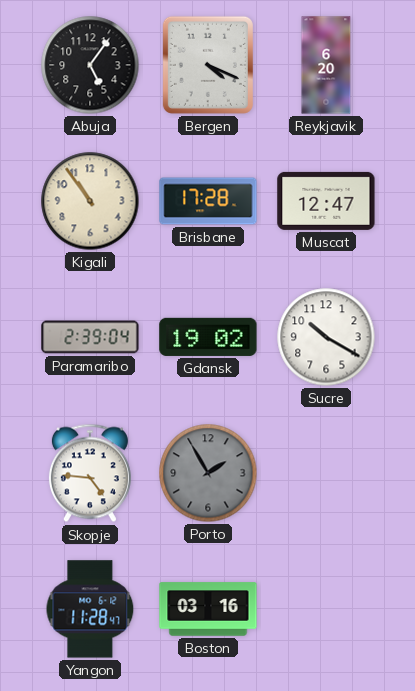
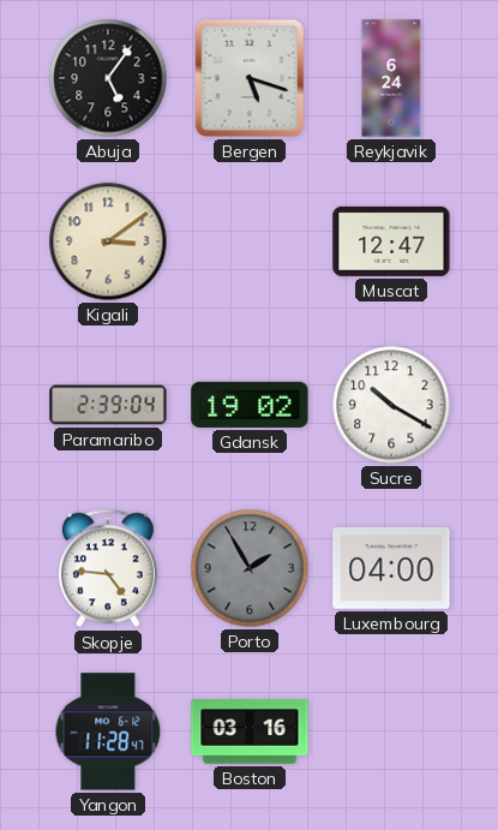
Bergen: 4:19 -> 5:18 (250, 78)
Reykjavik: 6:20 -> 6:24 (391, 78)
Kigali: 10:54 -> 3:09 (108, 241)
Brisbane: 17:28 -> none (208, 201)
Luxembourg: none -> 04:00 (391, 568)
